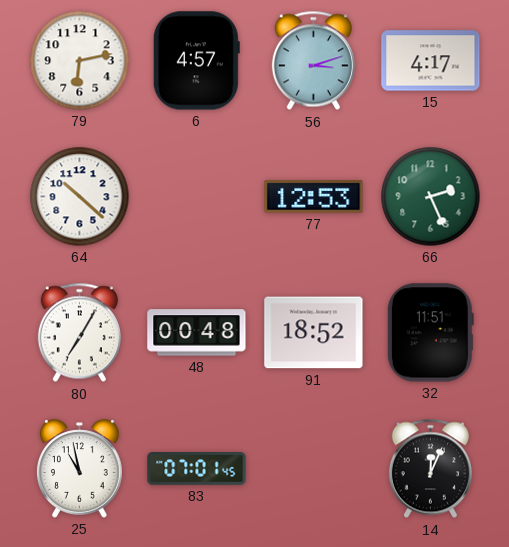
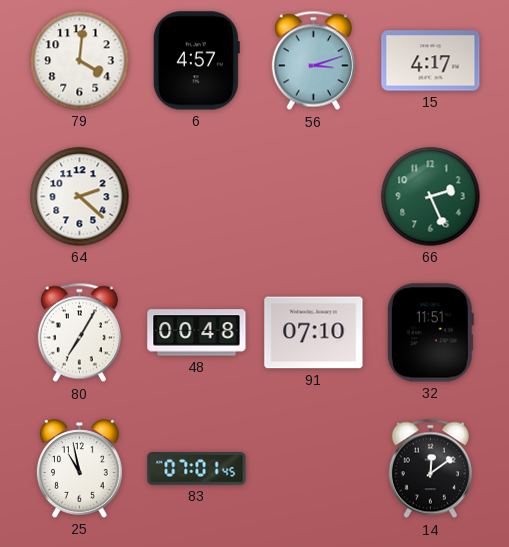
79: 6:13 -> 4:01 (80, 61)
64: 10:22 -> 2:22 (80, 197)
77: 12:53 -> none (314, 197)
91: 18:52 -> 07:10 (314, 333)
14: 12:04 -> 12:09 (430, 469)
